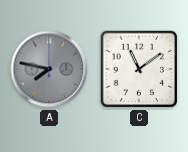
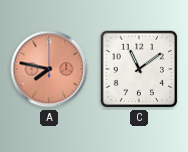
A dial: grey -> salmon (49, 69)
